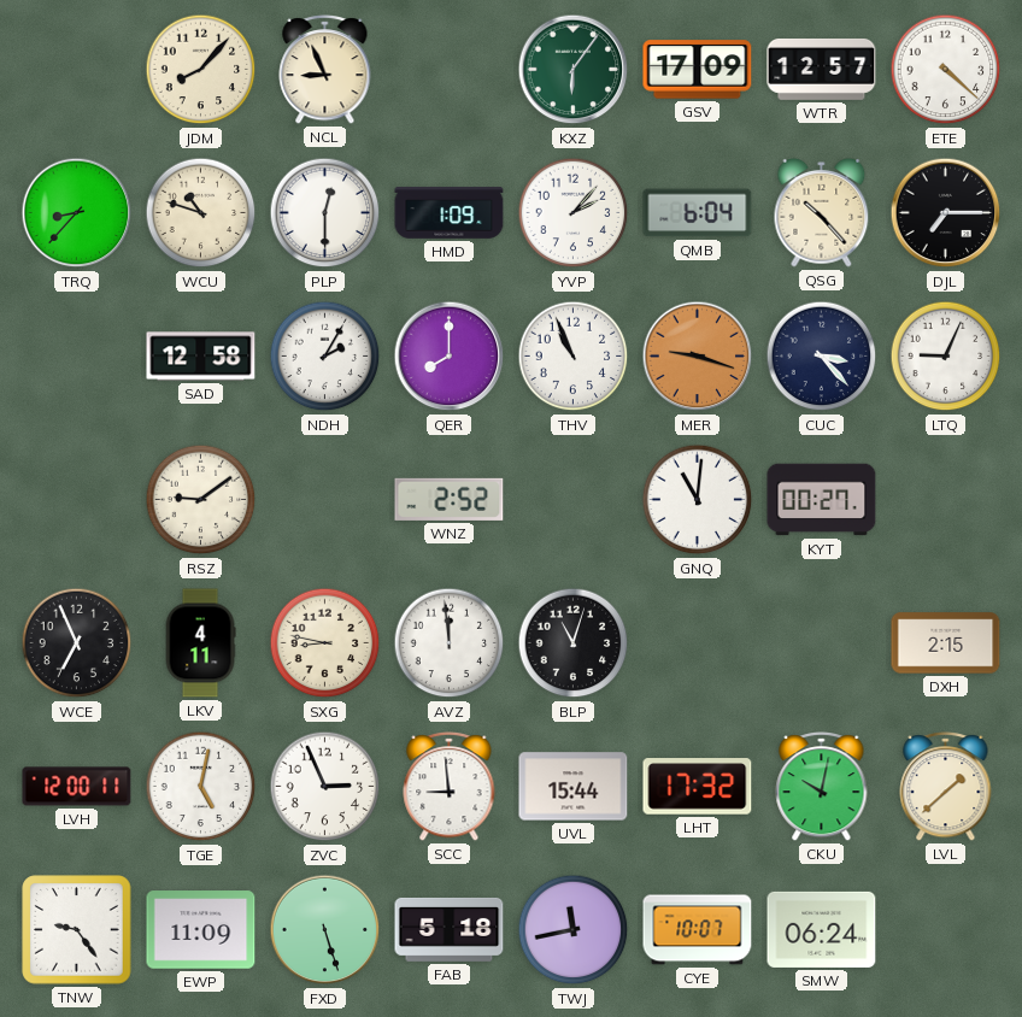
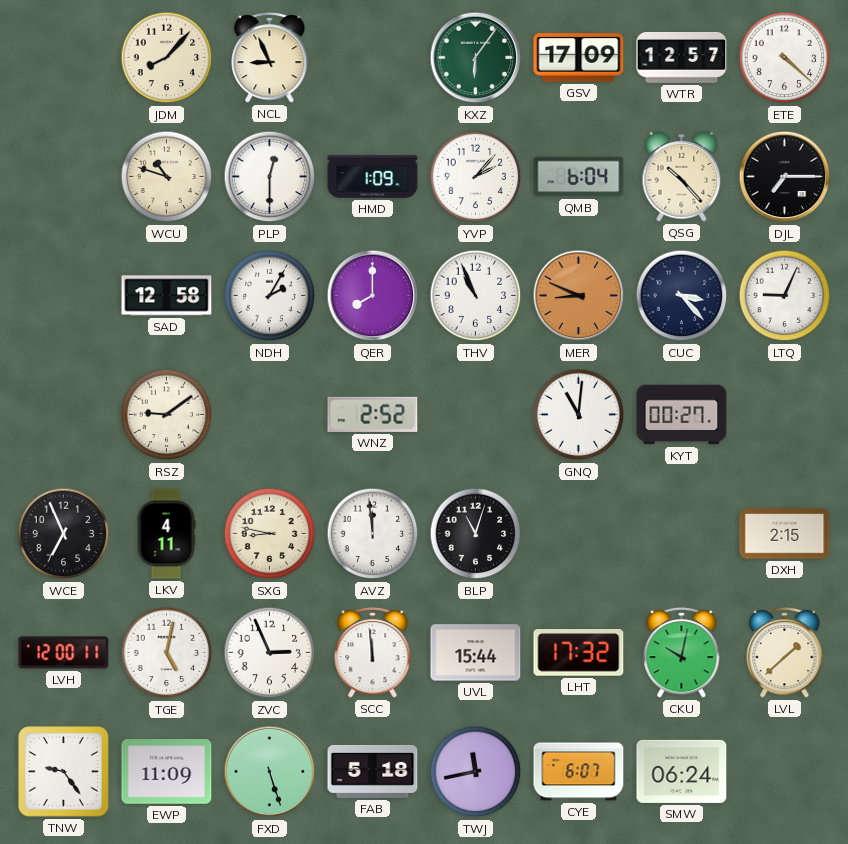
TRQ: 8:37 -> none (77, 213)
MER: 9:18 -> 8:49 (579, 296)
SCC: 8:59 -> 11:59 (373, 653)
CYE: 10:07 -> 6:07 (579, 772)
